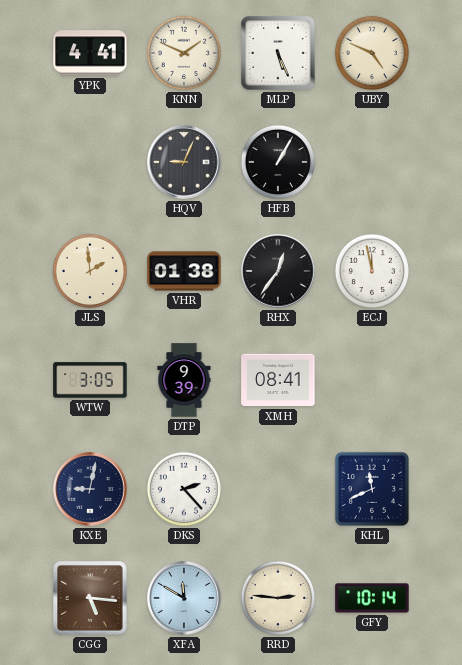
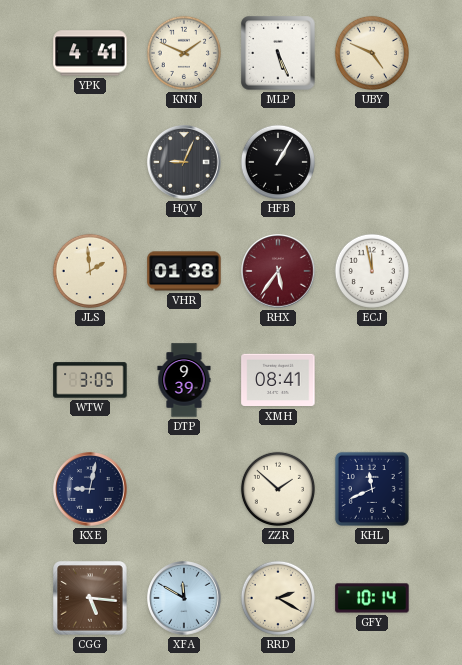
RHX: 12:36 -> 5:36 (278, 271)
RHX dial: black -> burgundy (278, 271)
DKS: 2:23 -> none (184, 489)
ZZR: none -> 1:52 (278, 489)
RRD: 2:46 -> 2:20 (278, 598)
